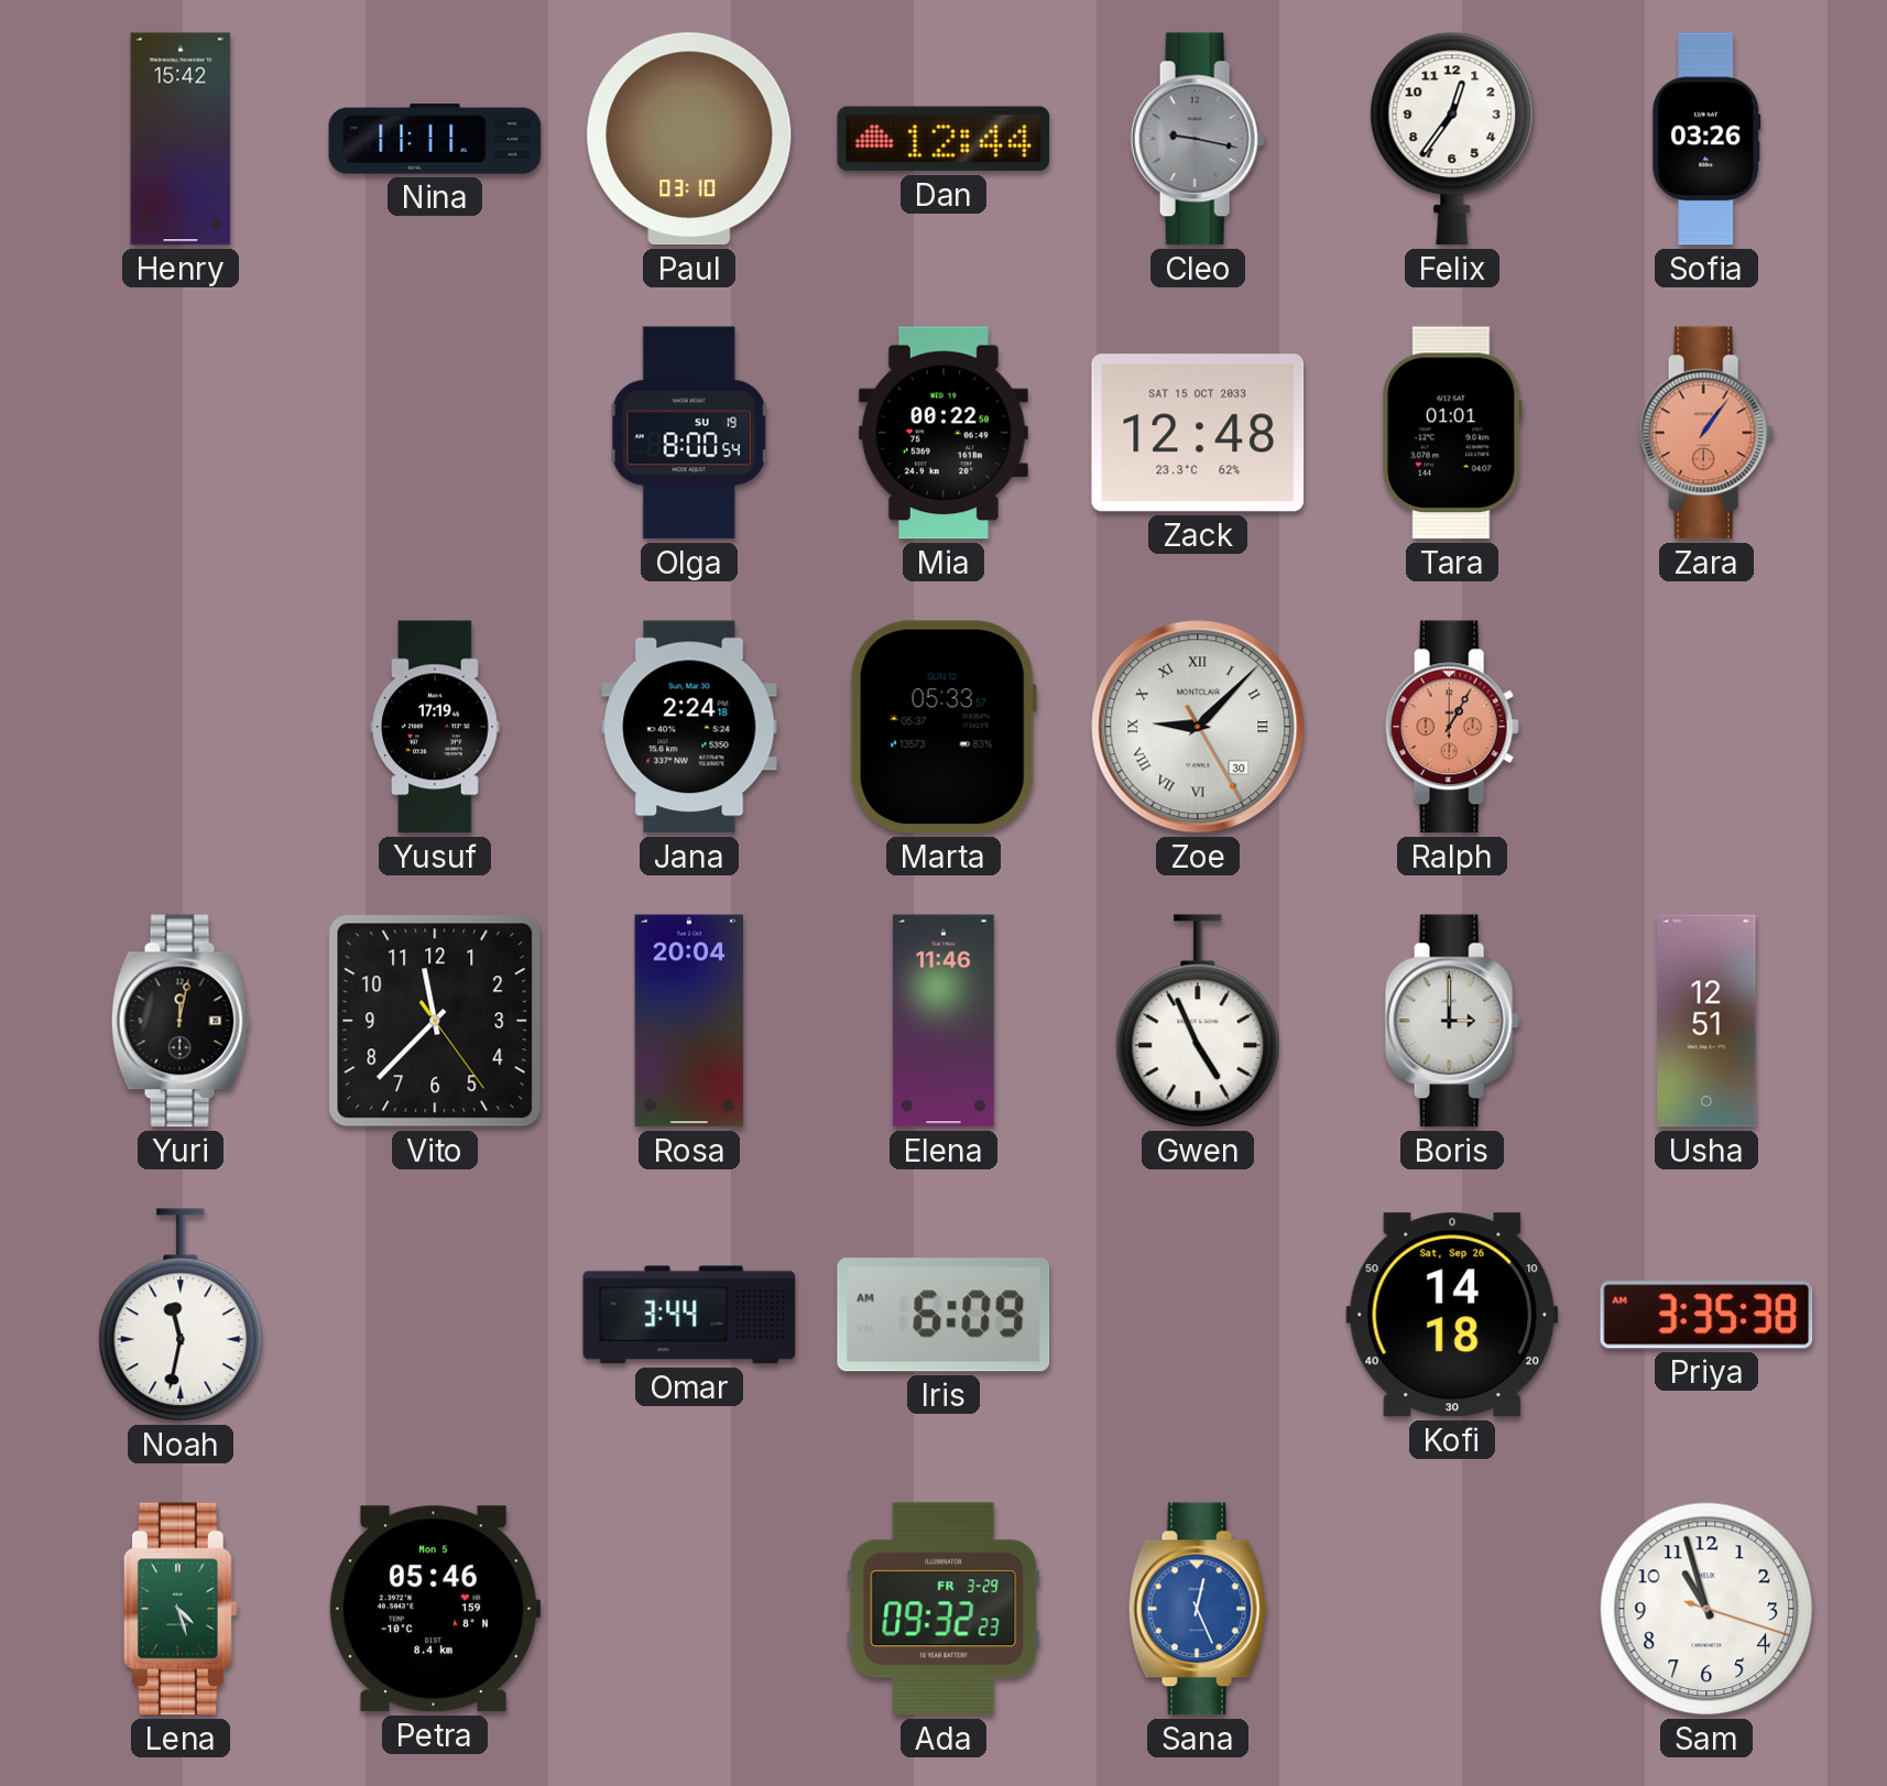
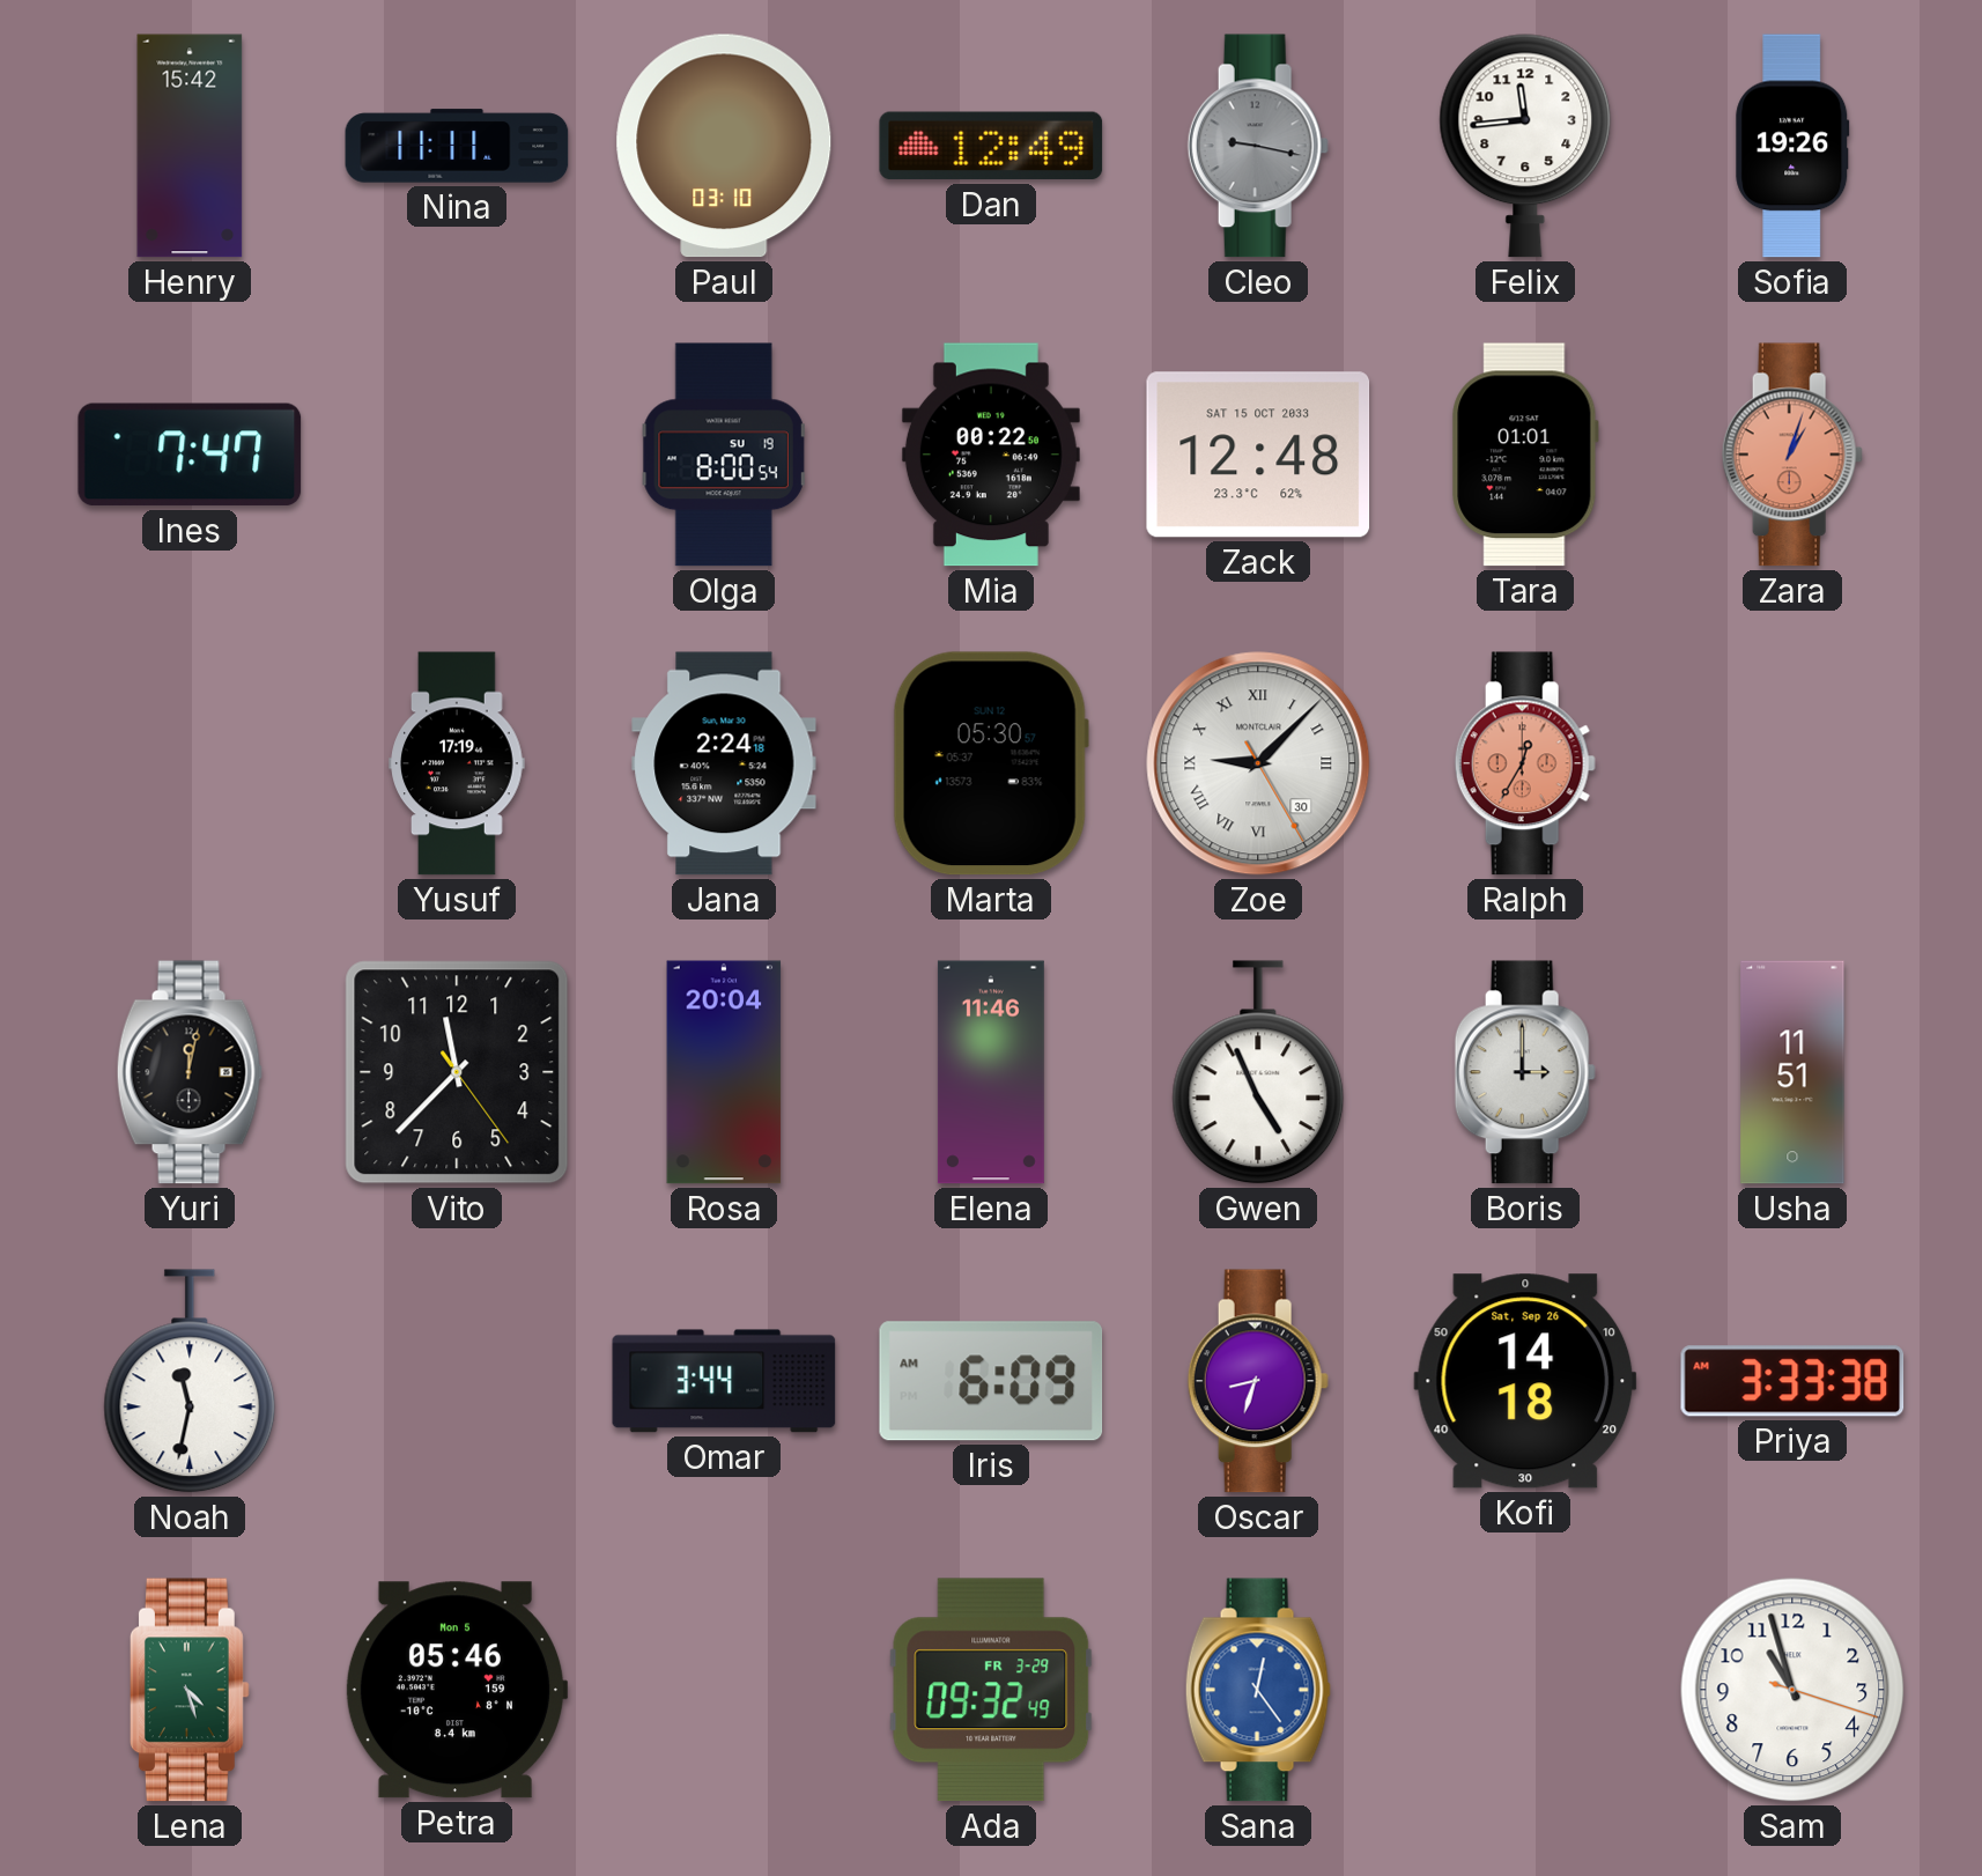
Dan: 12:44 -> 12:49 (991, 146)
Felix: 12:36 -> 11:44 (1525, 146)
Sofia: 03:26 -> 19:26 (1792, 146)
Ines: none -> 7:47 (190, 455)
Zara: 1:06 -> 1:03 (1792, 455)
Marta: 05:33 -> 05:30 (991, 763)
Ralph: 1:05 -> 12:35 (1525, 763)
Usha: 12:51 -> 11:51 (1792, 1072)
Oscar: none -> 8:33 (1258, 1381)
Priya: 3:35 -> 3:33 (1792, 1381)
Ada: 09:32:23 -> 09:32:49 (991, 1690)
Sana: 12:26 -> 12:24 (1258, 1690)
